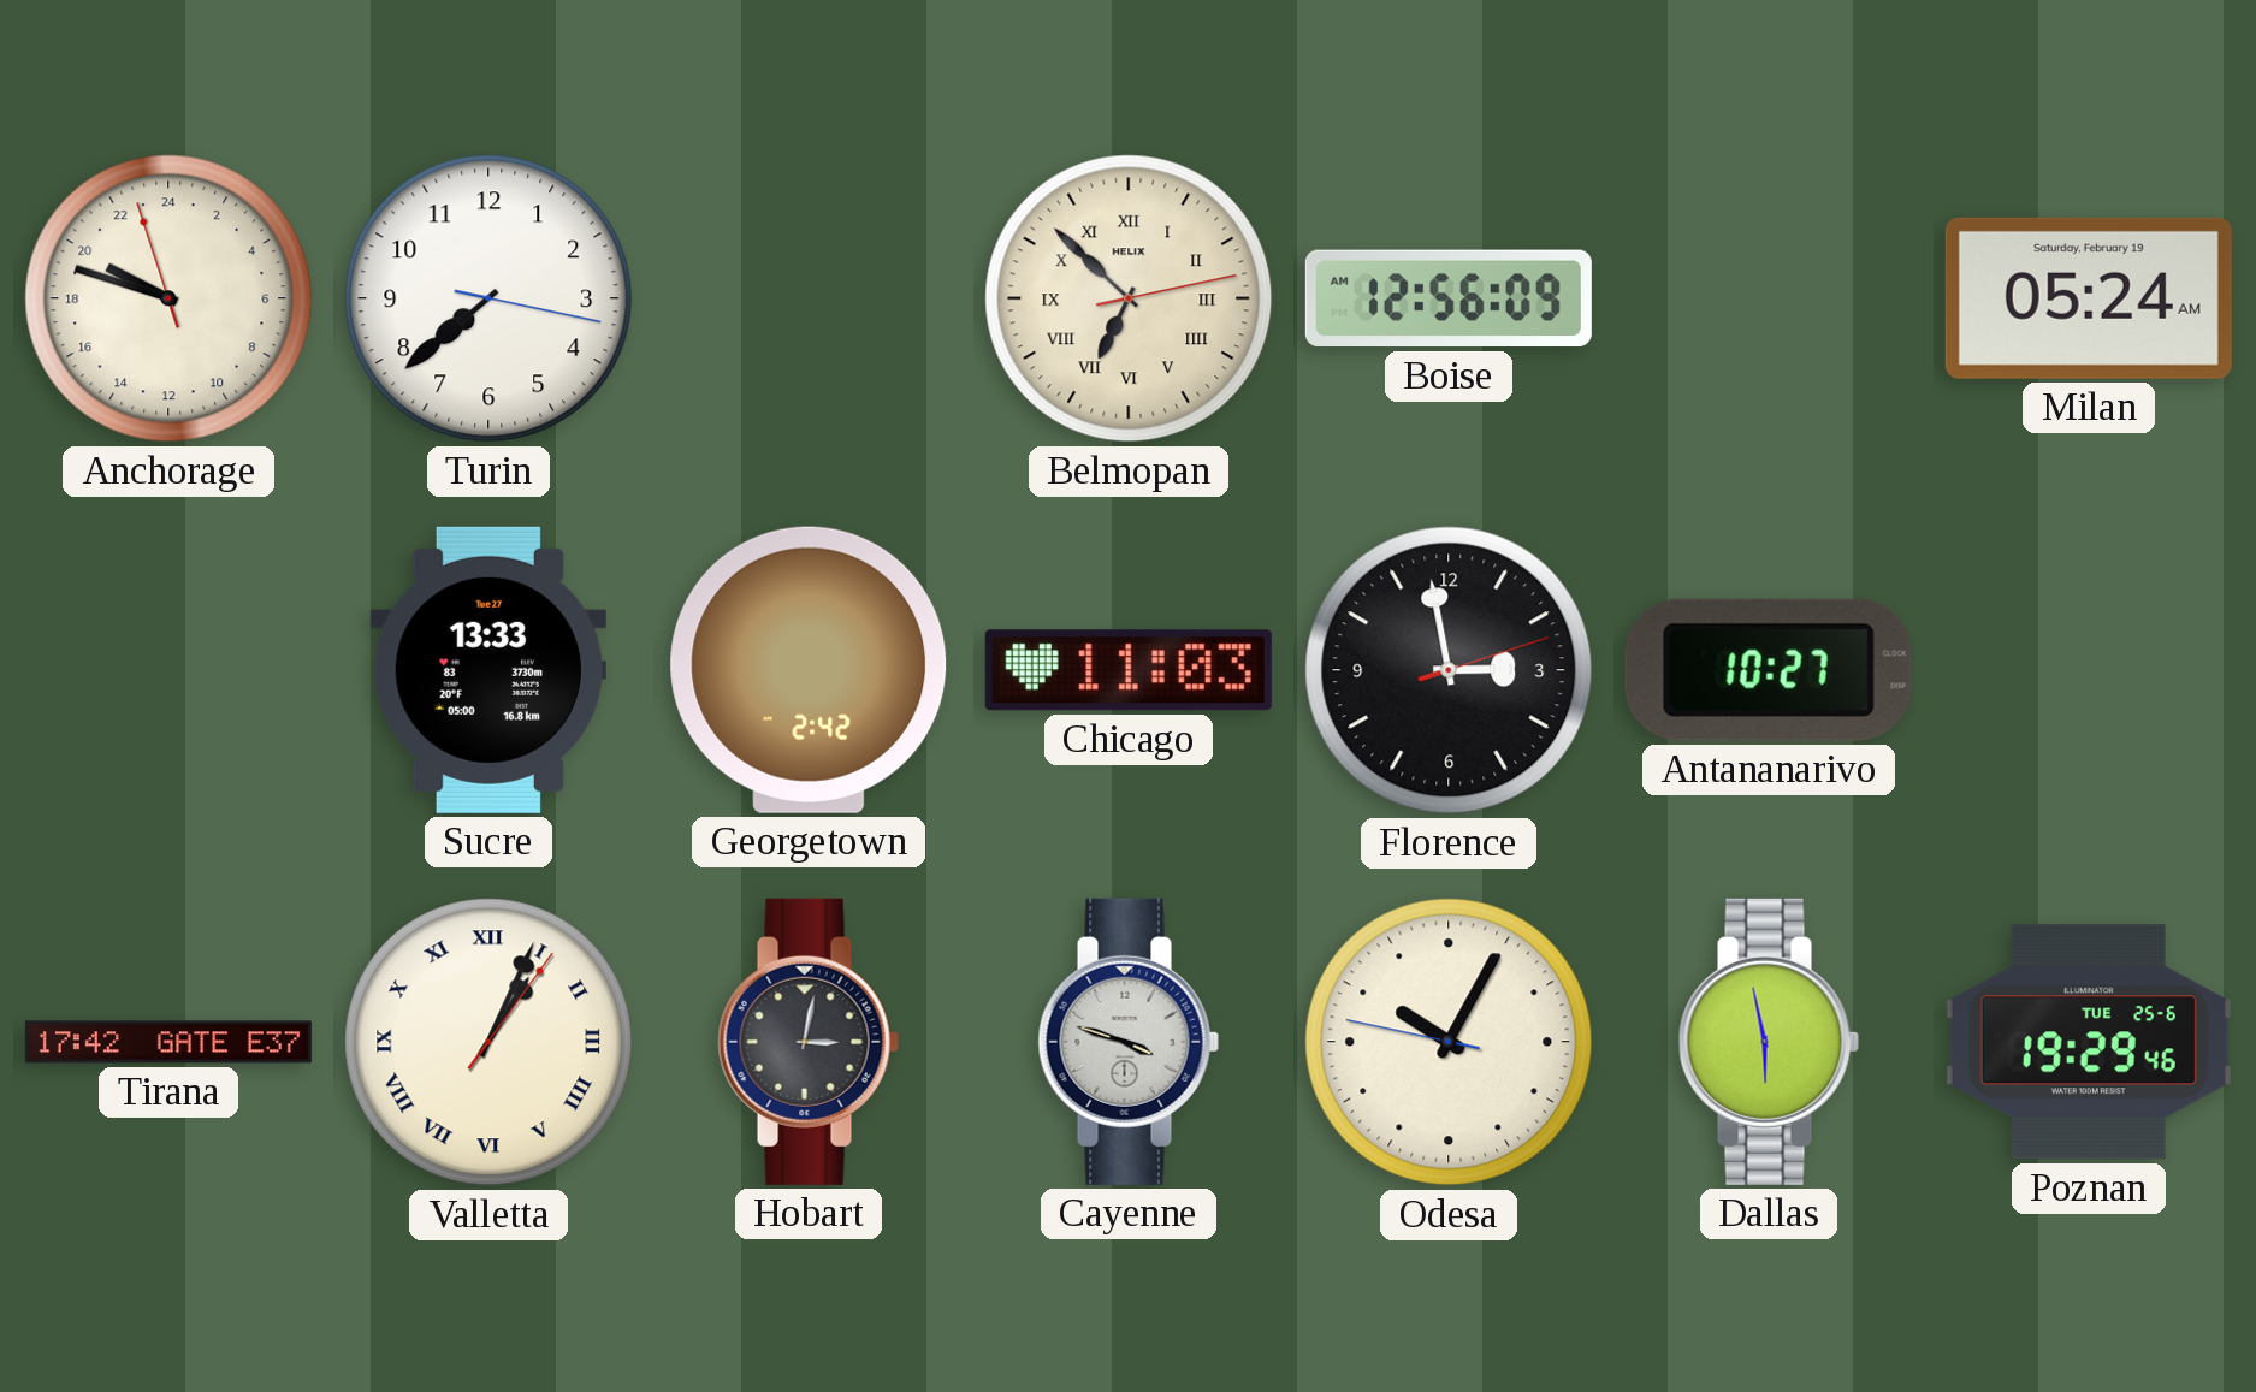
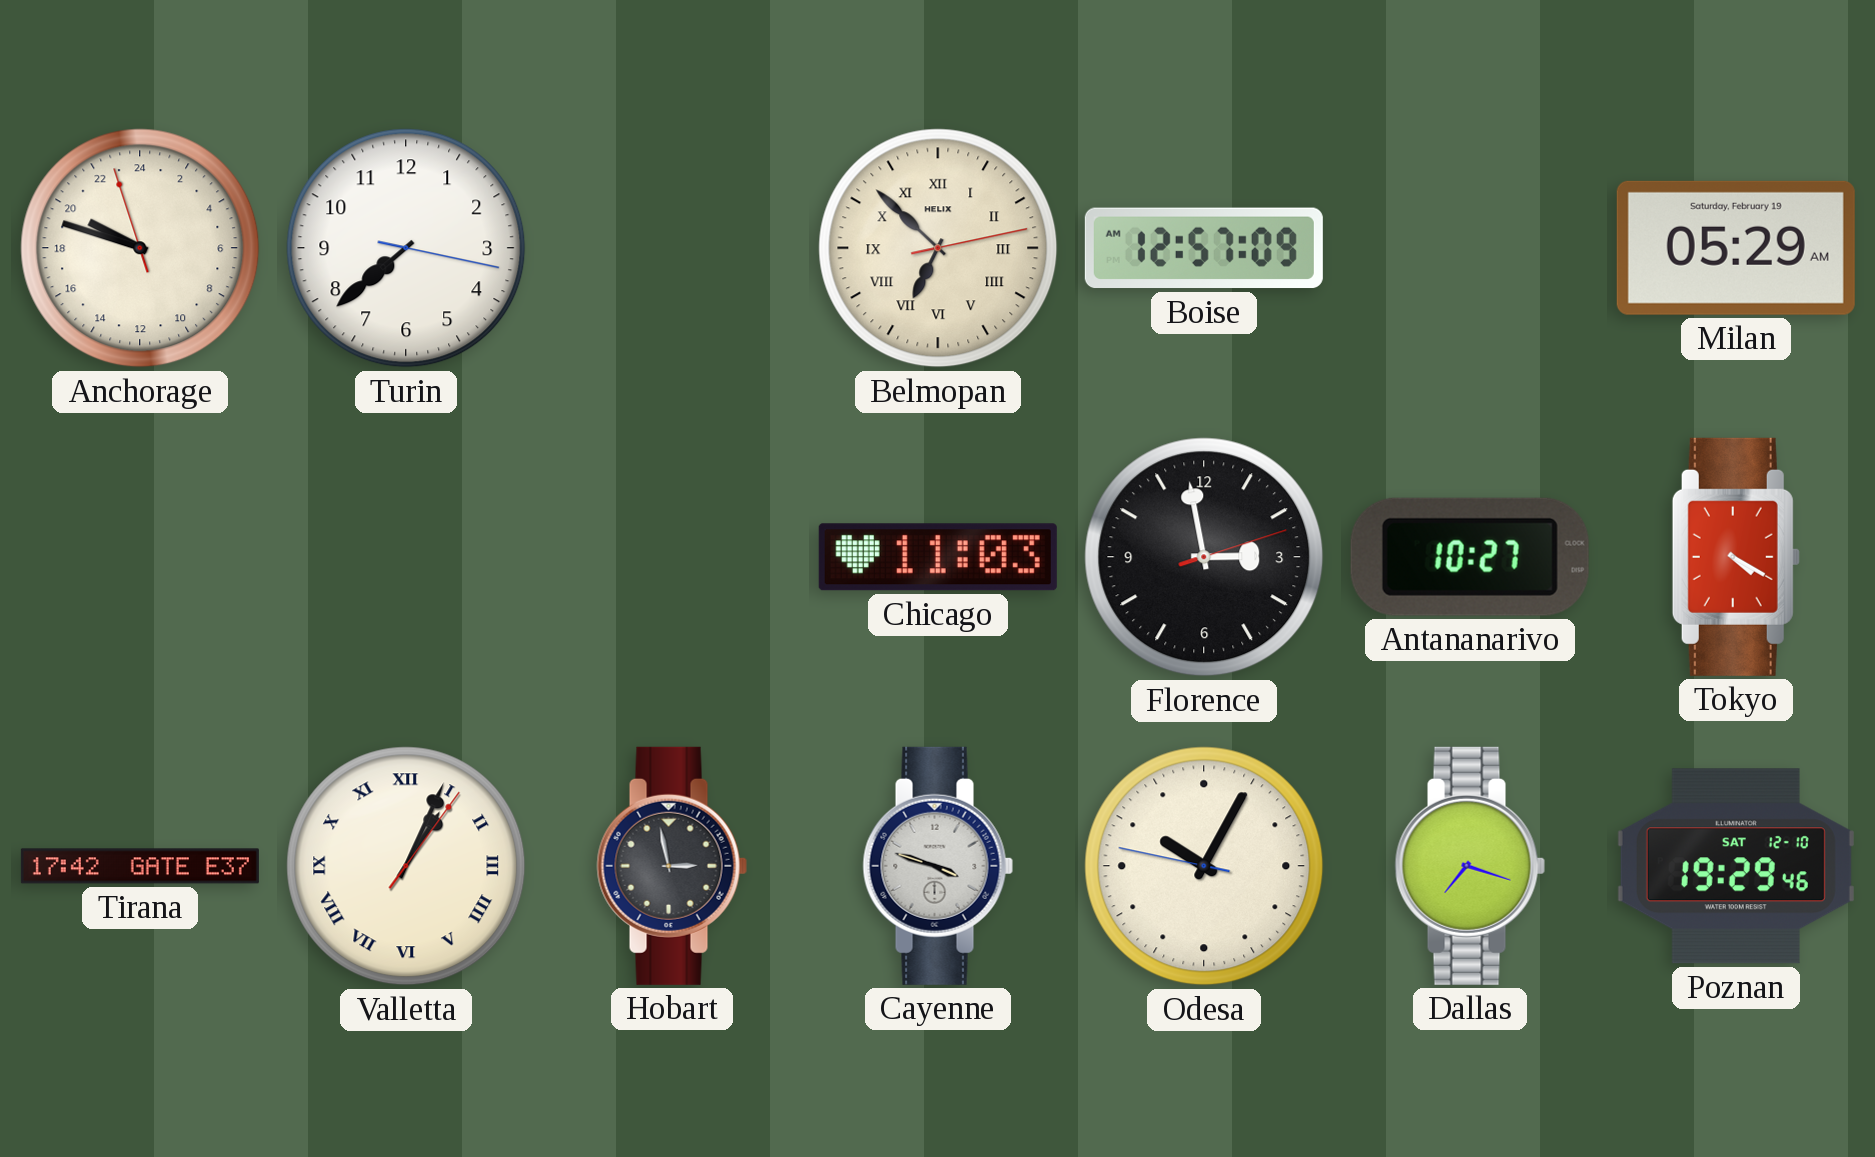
Boise: 12:56 -> 12:57 (1204, 248)
Milan: 05:24 -> 05:29 (1736, 248)
Sucre: 13:33 -> none (488, 670)
Georgetown: 2:42 -> none (809, 670)
Tokyo: none -> 4:20 (1736, 557)
Hobart: 3:02 -> 2:58 (672, 866)
Dallas: 5:58 -> 7:18 (1470, 866)
Poznan date: TUE 25-6 -> SAT 12-10 (1736, 866)
